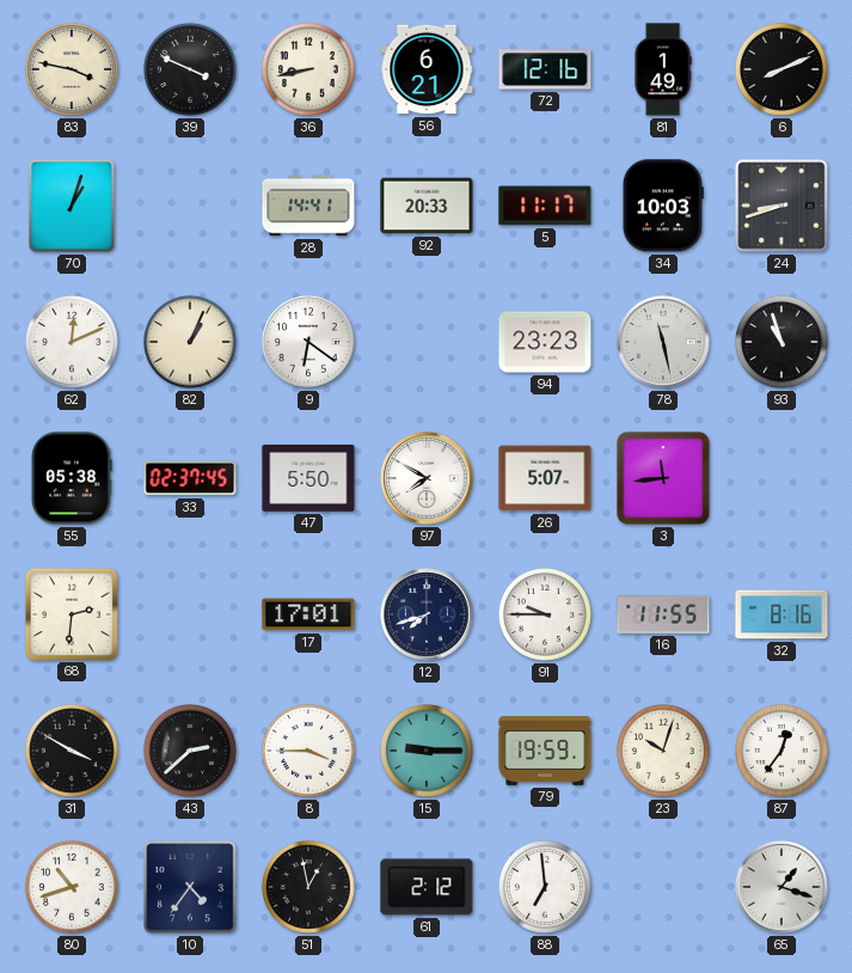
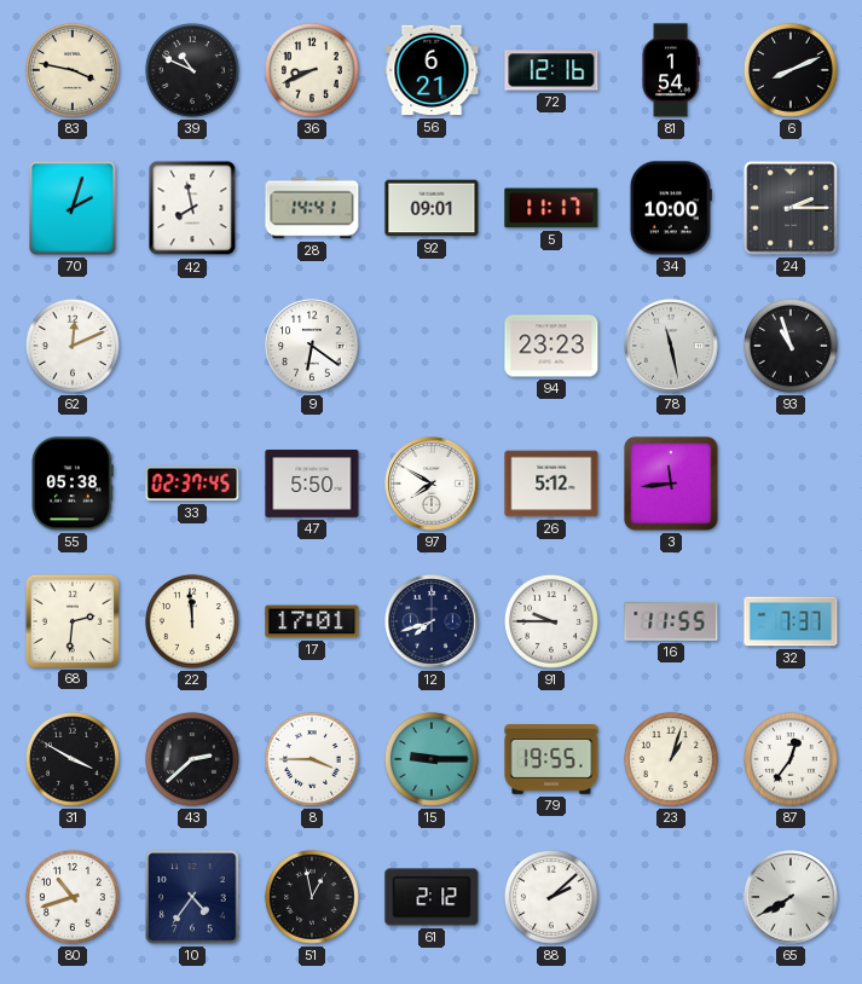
39: 3:49 -> 10:49 (192, 70)
36: 8:43 -> 8:41 (312, 70)
81: 1:49 -> 1:54 (671, 70)
70: 1:03 -> 2:03 (73, 208)
42: none -> 7:58 (192, 208)
92: 20:33 -> 09:01 (432, 208)
34: 10:03 -> 10:00 (671, 208)
24: 8:42 -> 2:15 (791, 208)
82: 1:04 -> none (190, 342)
26: 5:07 -> 5:12 (551, 484)
22: none -> 11:59 (192, 621)
32: 8:16 -> 7:37 (791, 621)
79: 19:59 -> 19:55 (551, 760)
23: 10:03 -> 1:03 (671, 759)
88: 6:59 -> 2:08 (551, 897)
65: 1:18 -> 7:40 (791, 897)
